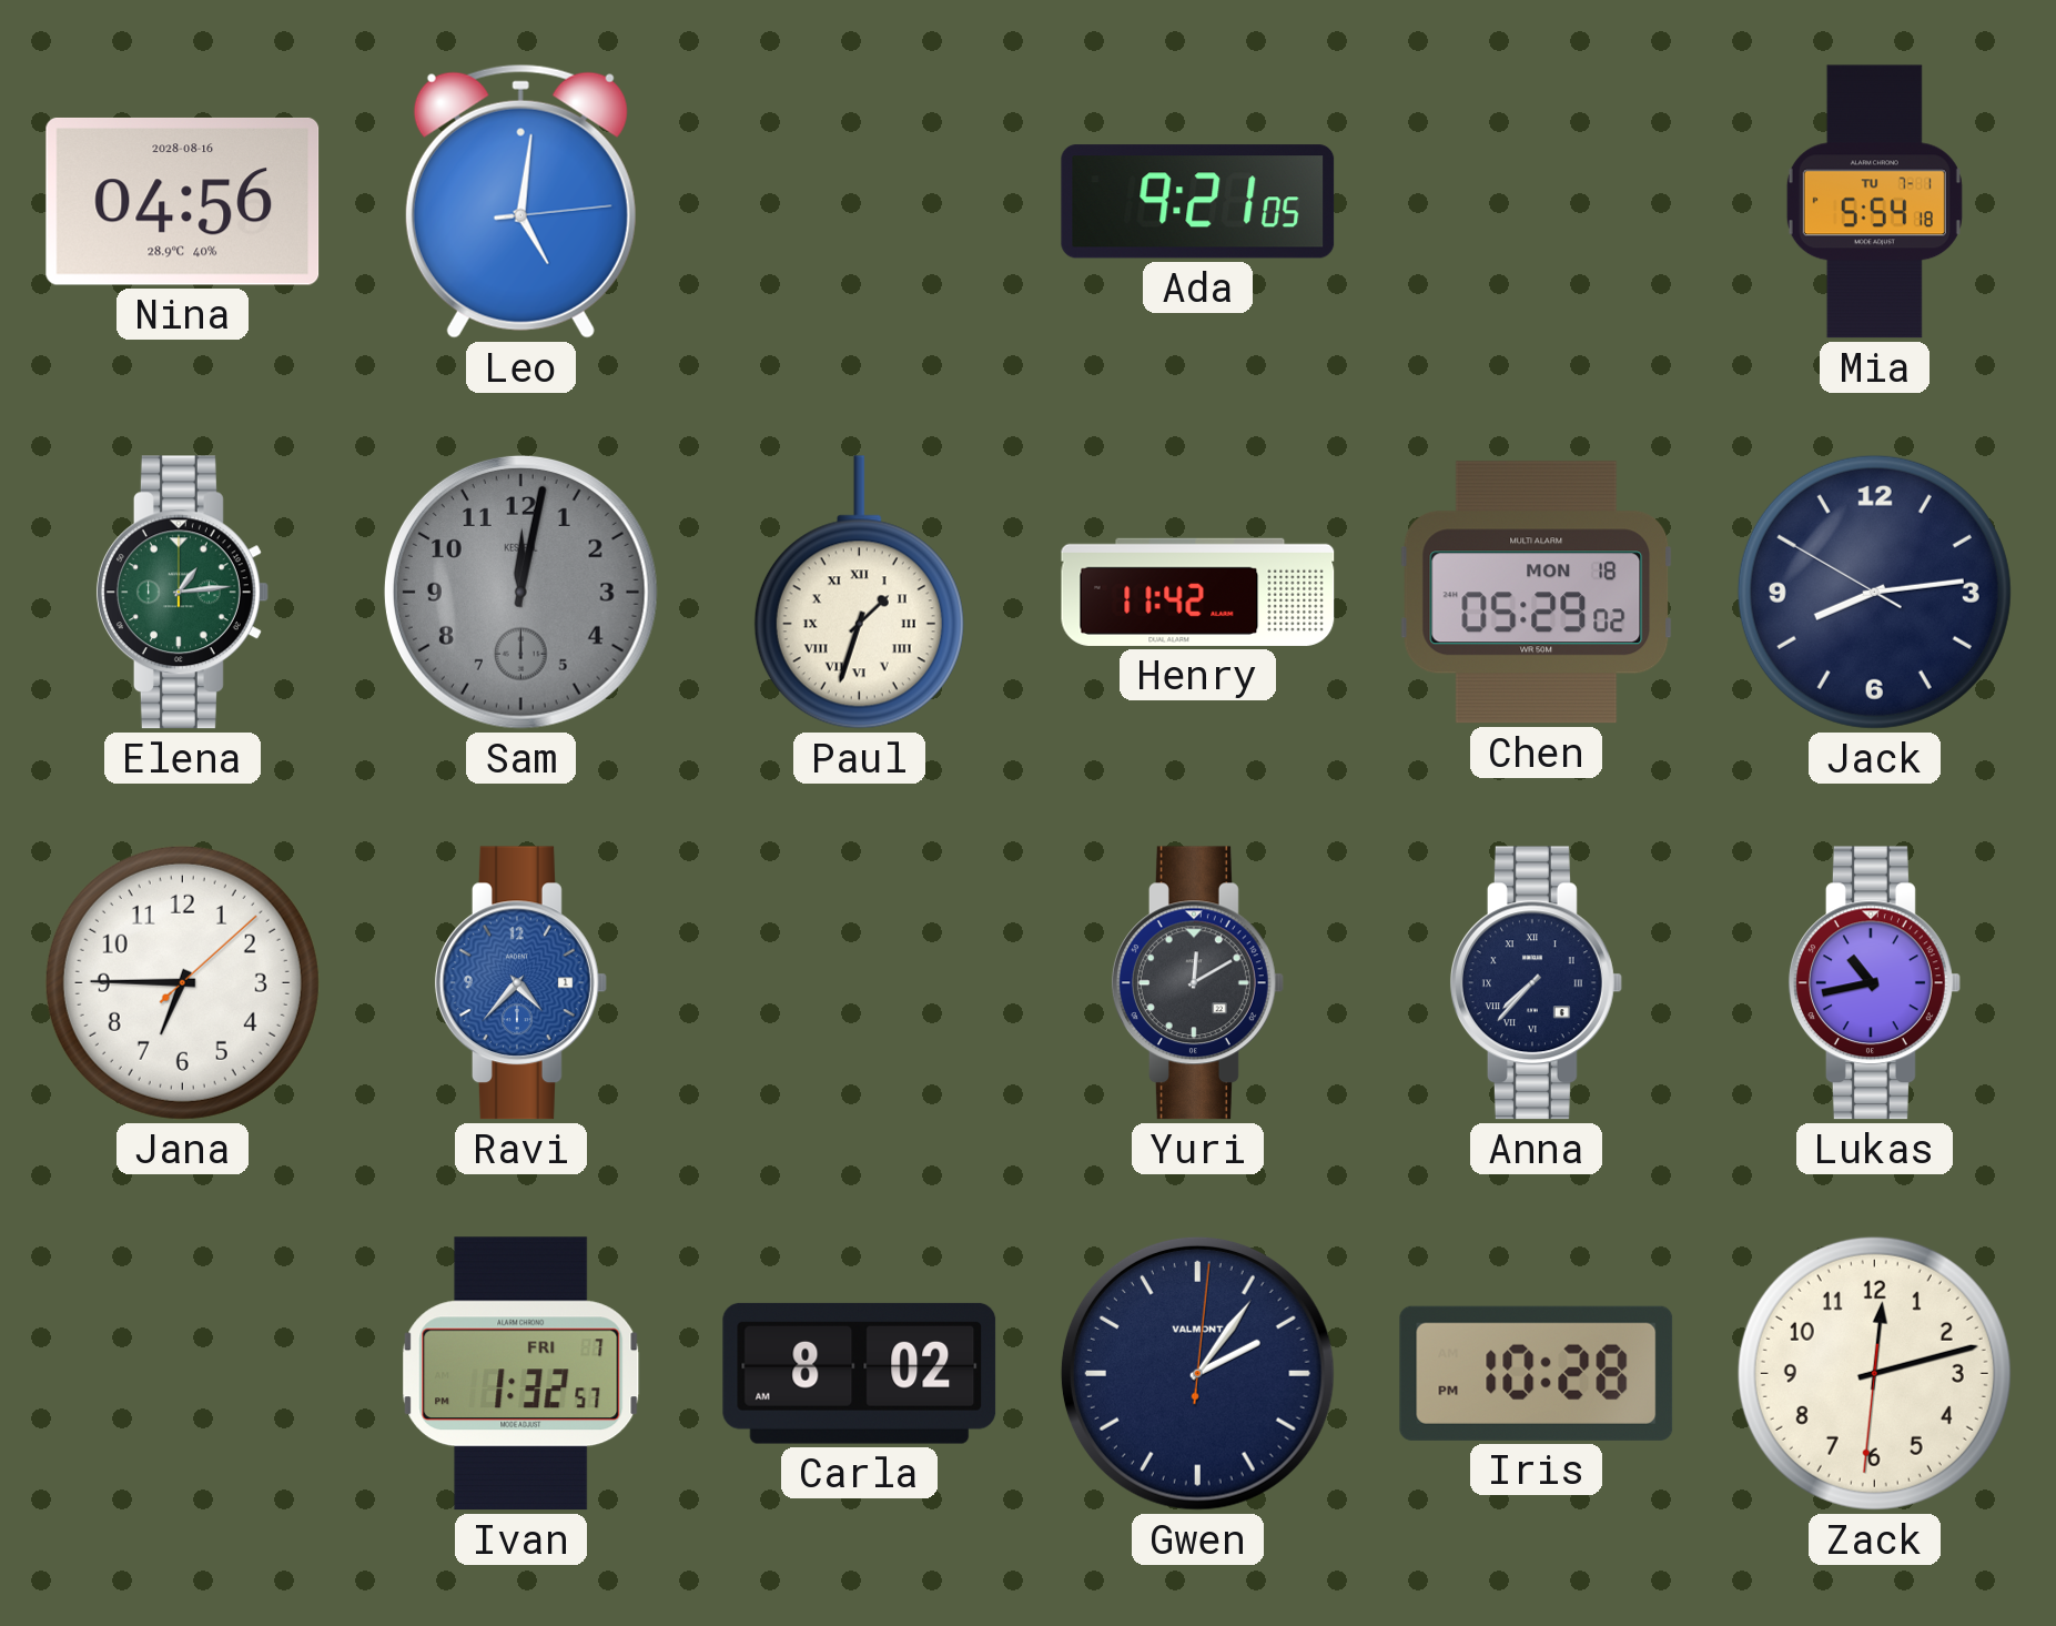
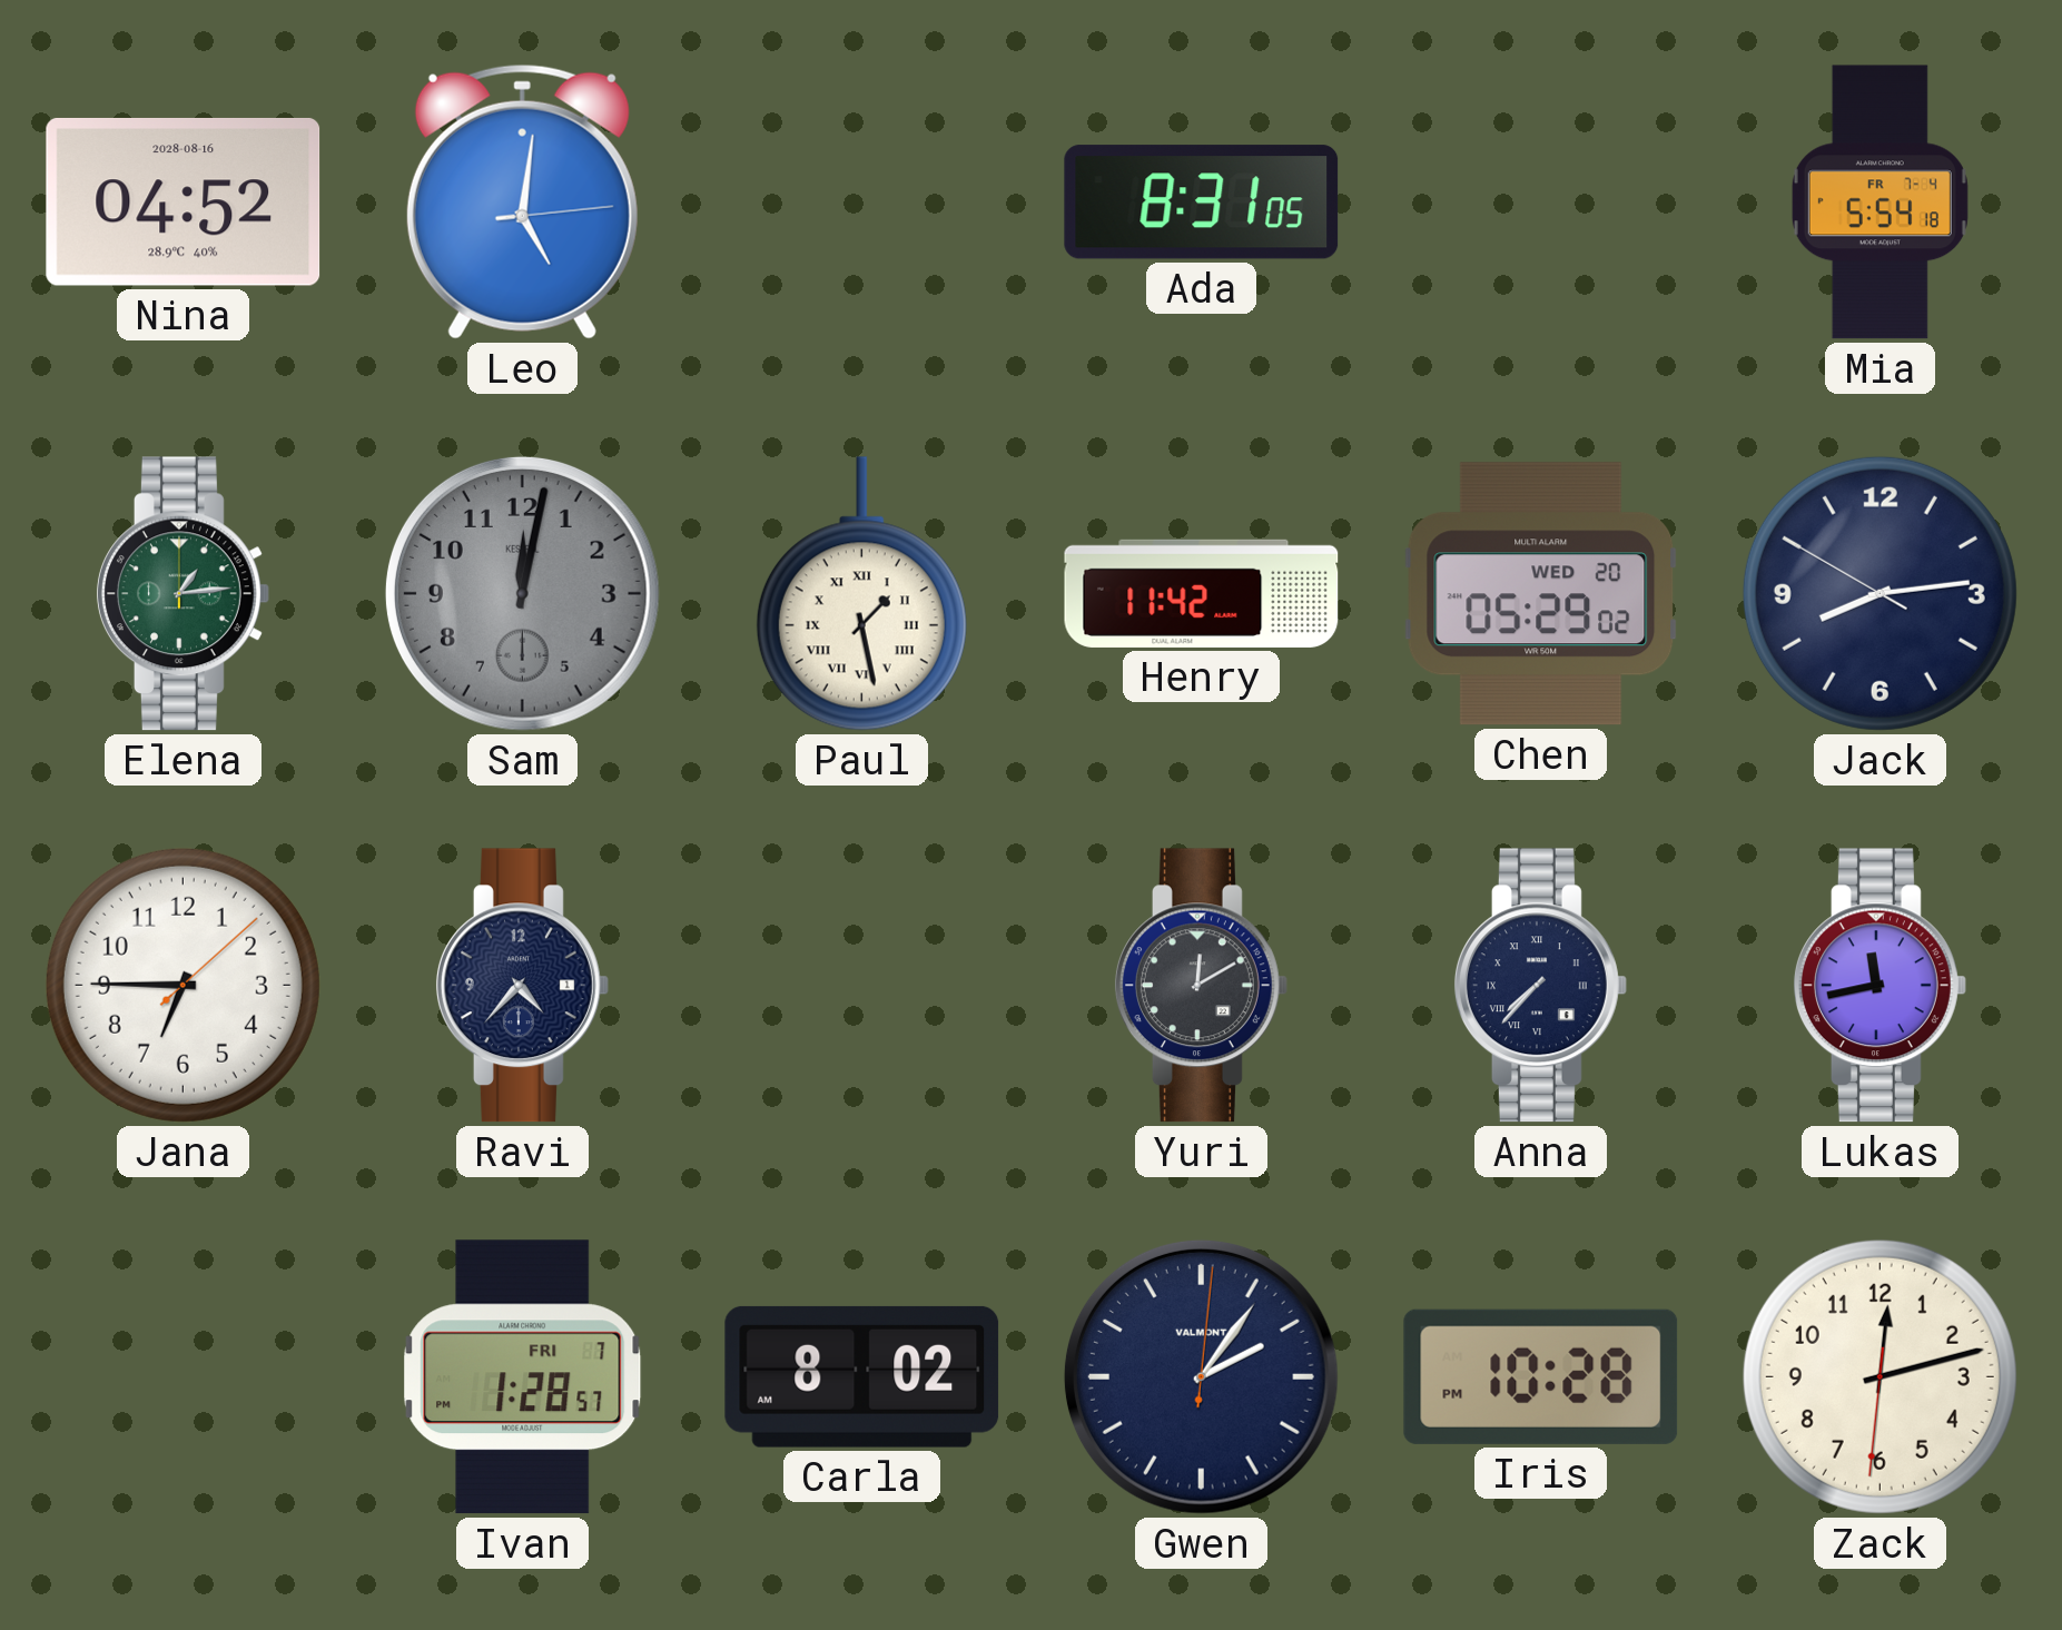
Nina: 04:56 -> 04:52 (184, 201)
Ada: 9:21 -> 8:31 (1202, 202)
Mia date: TU 7-1 -> FR 7-4 (1880, 202)
Paul: 1:33 -> 1:28 (861, 594)
Chen date: MON 18 -> WED 20 (1541, 594)
Ravi dial: blue -> navy (523, 986)
Lukas: 10:43 -> 11:43 (1881, 986)
Ivan: 1:32 -> 1:28 (523, 1377)
